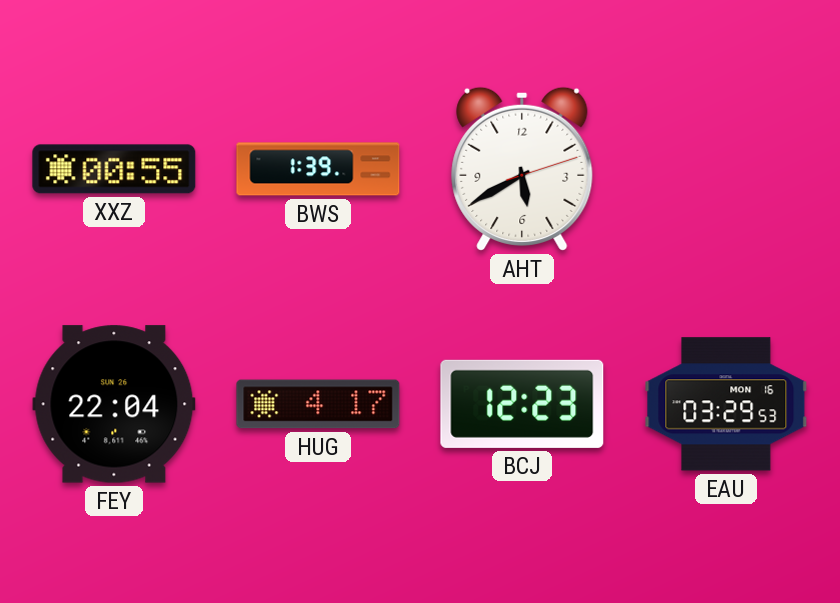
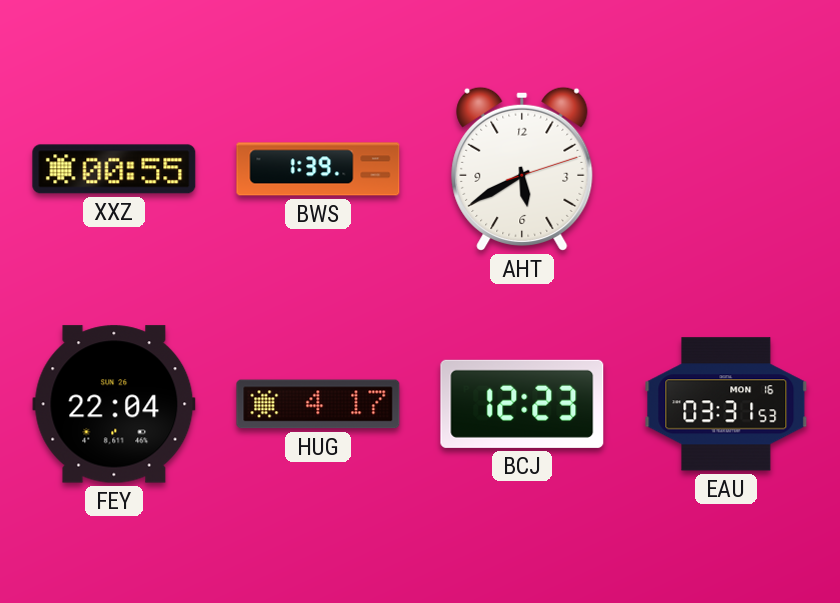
EAU: 03:29 -> 03:31 (726, 404)
